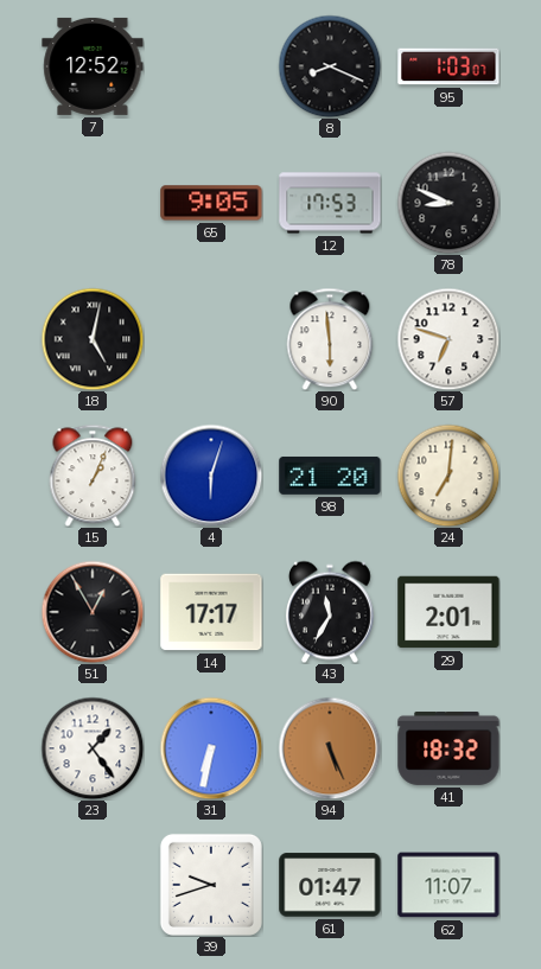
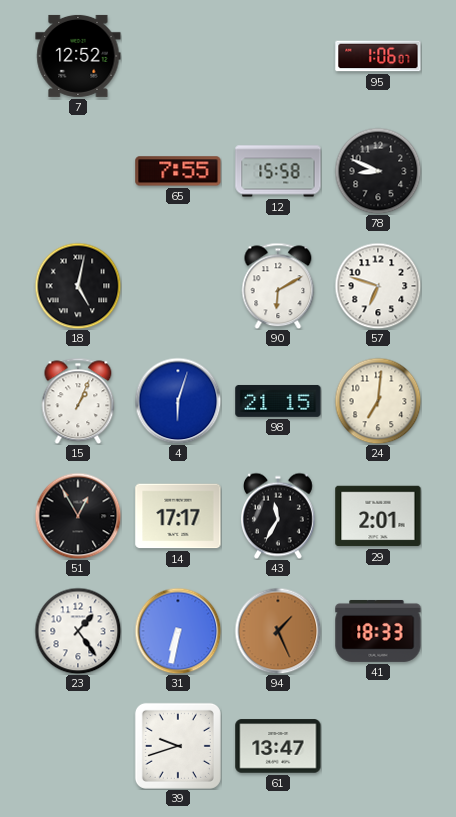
8: 8:19 -> none (330, 66)
95: 1:03 -> 1:06 (378, 56)
65: 9:05 -> 7:55 (178, 171)
12: 17:53 -> 15:58 (278, 171)
90: 5:59 -> 6:10 (278, 286)
98: 21:20 -> 21:15 (278, 401)
94: 5:26 -> 1:26 (278, 631)
41: 18:32 -> 18:33 (378, 631)
61: 01:47 -> 13:47 (278, 746)
62: 11:07 -> none (448, 885)
